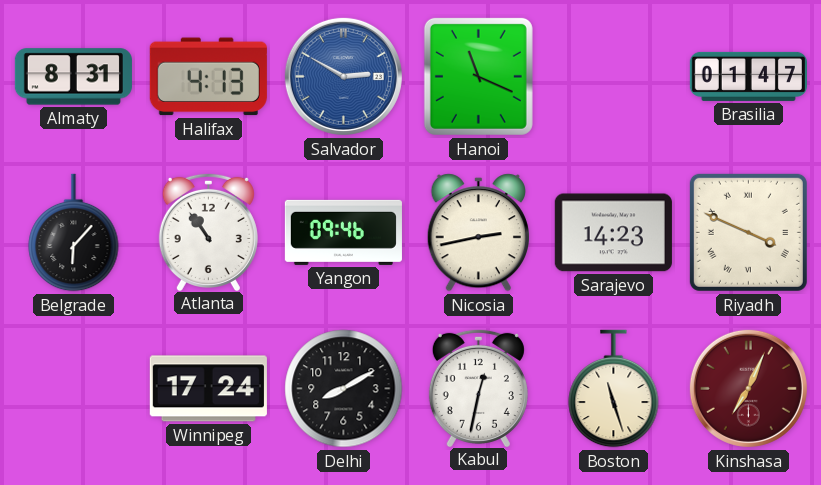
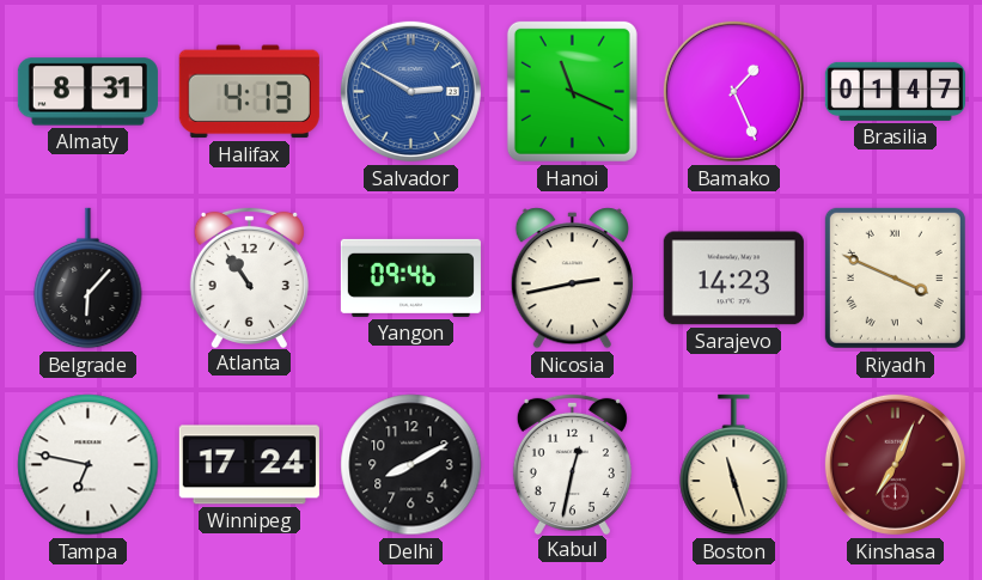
Bamako: none -> 1:26 (733, 91)
Tampa: none -> 6:47 (89, 465)
